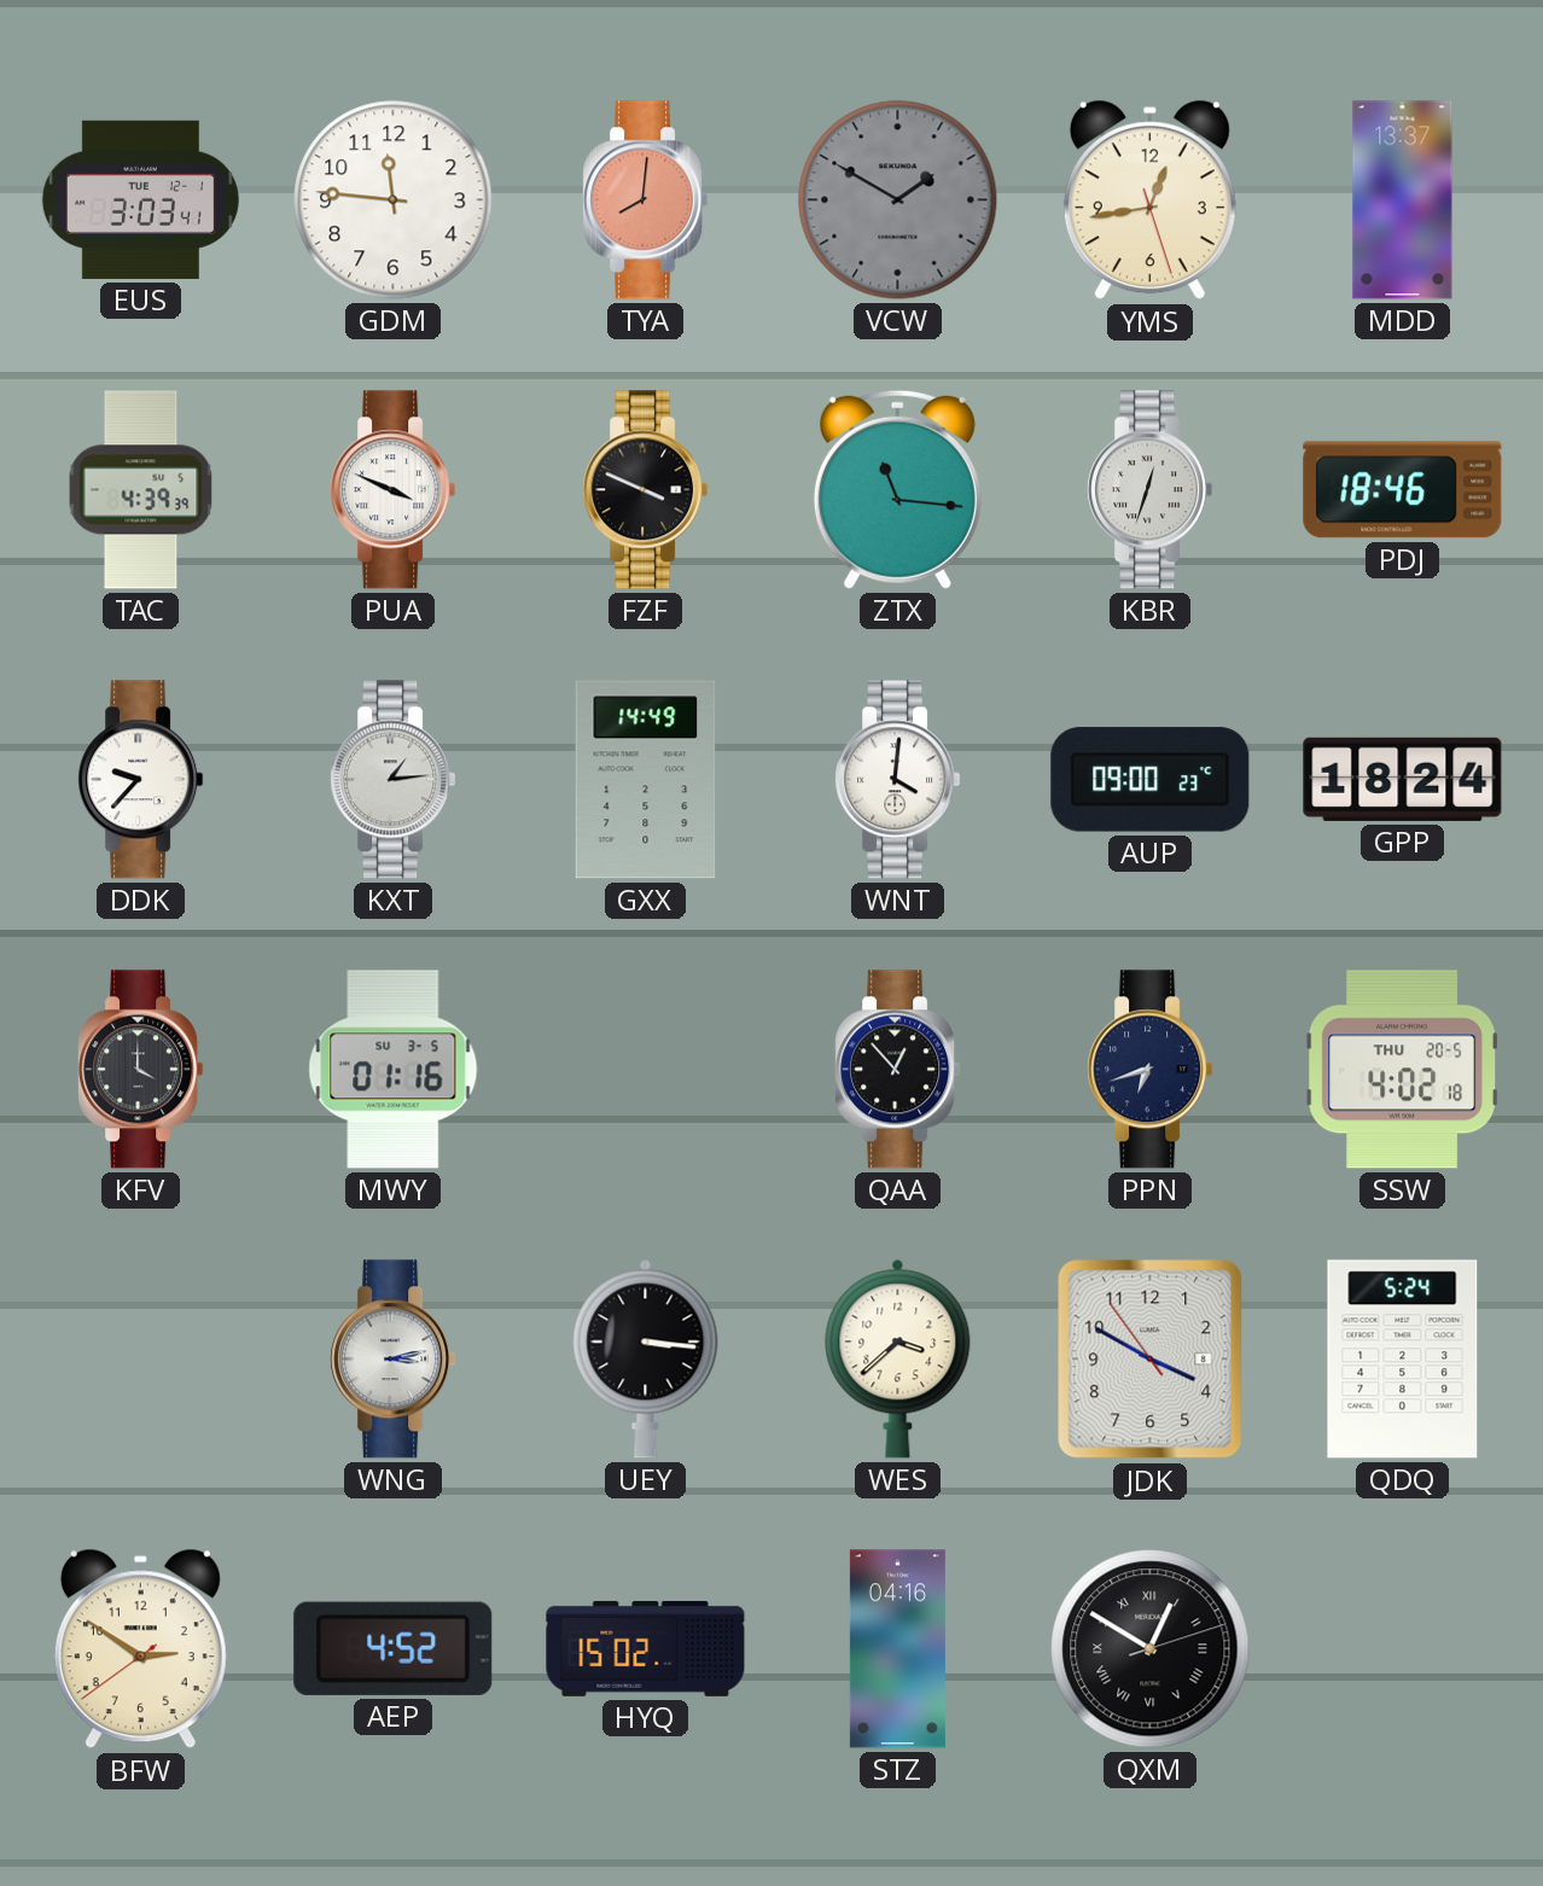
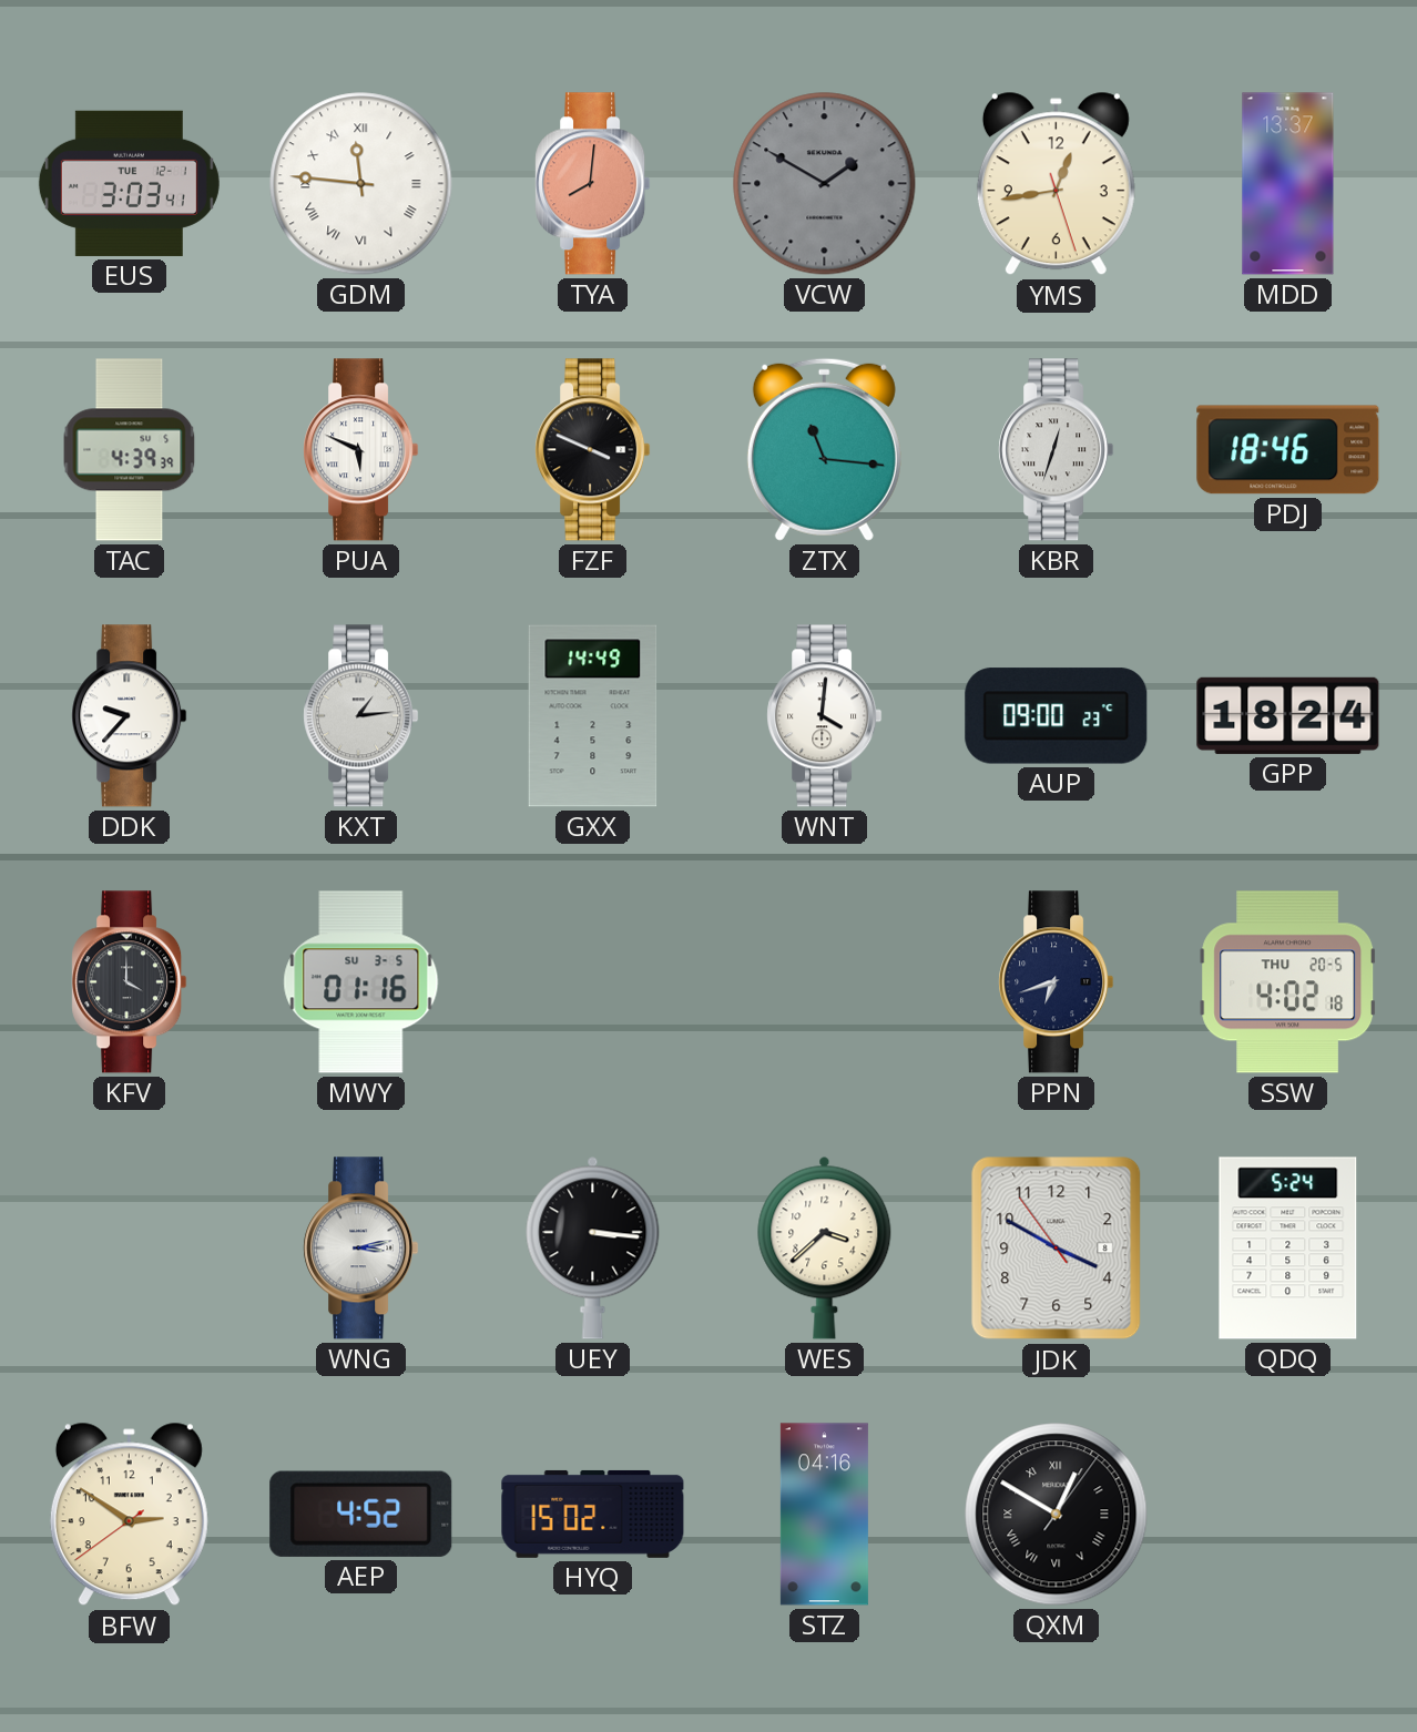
GDM numerals: Arabic -> Roman (361, 184)
PUA: 3:49 -> 5:49 (361, 450)
QAA: 12:53 -> none (898, 1070)
QXM: 12:50:12 -> 12:50:06 (1057, 1515)
